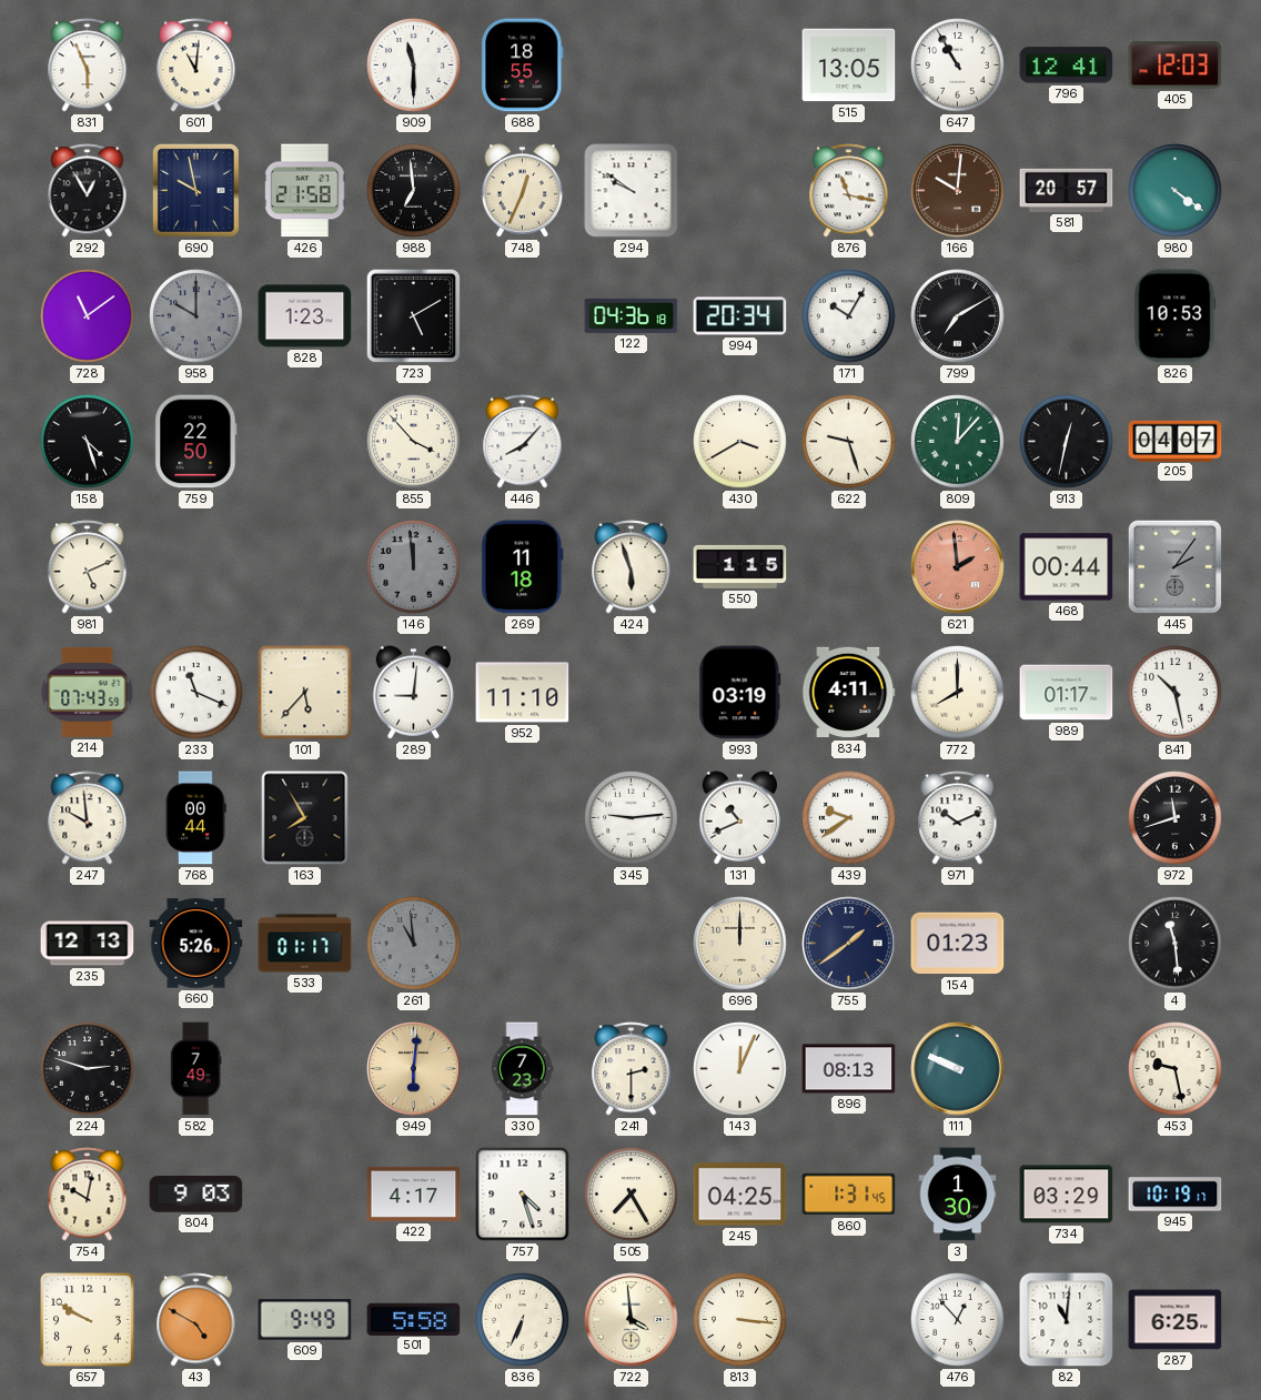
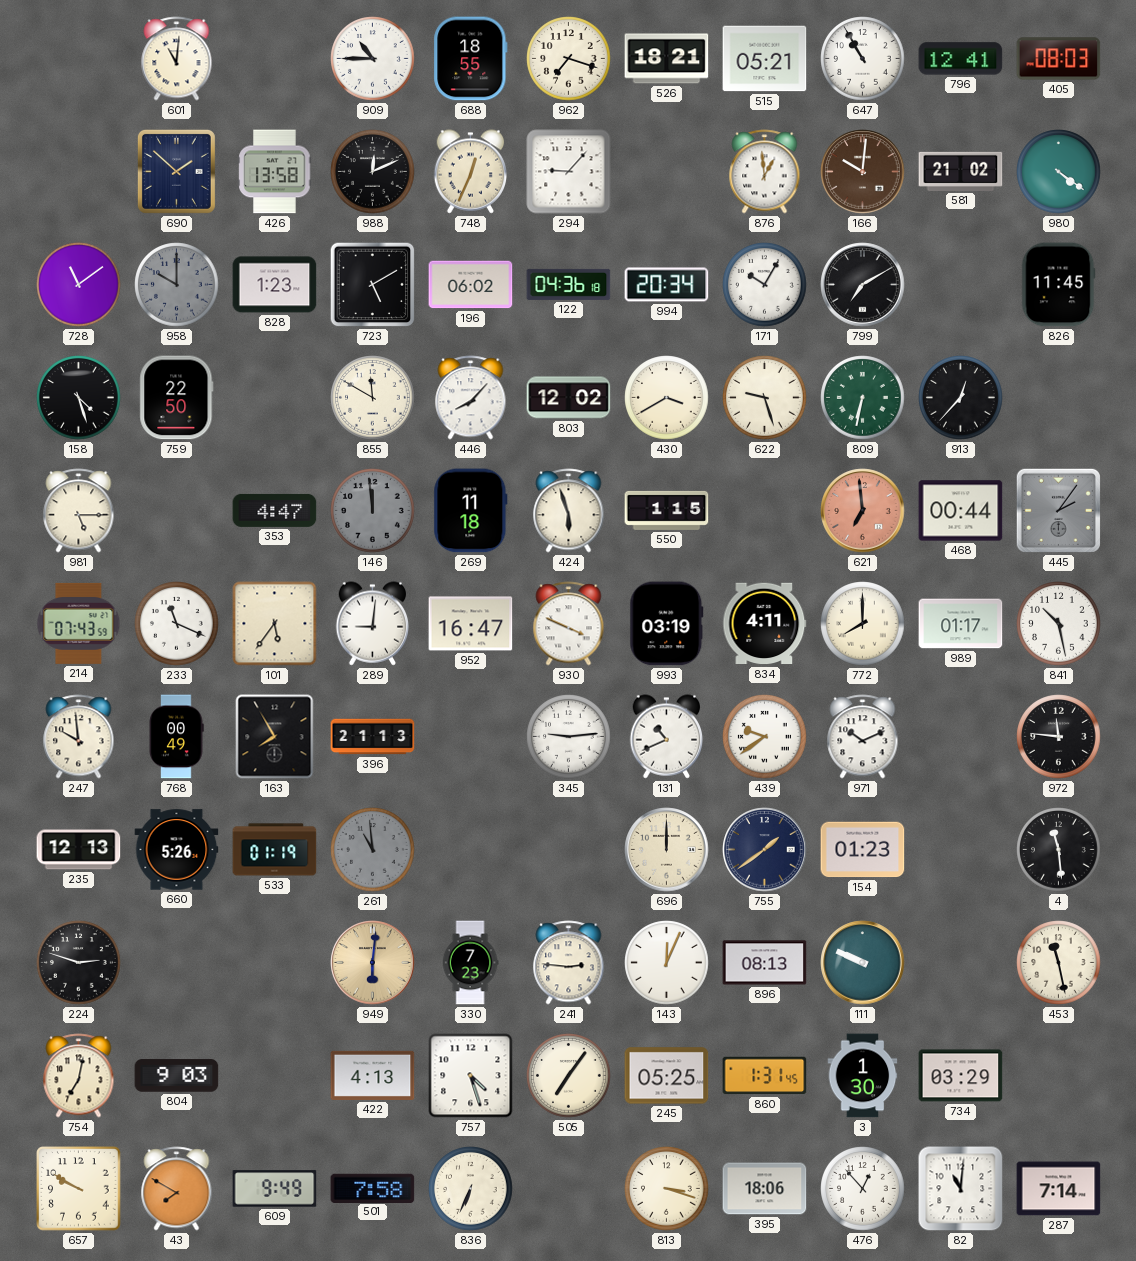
831: 5:56 -> none (88, 66)
909: 11:30 -> 10:45 (373, 59)
962: none -> 7:18 (569, 59)
526: none -> 18:21 (667, 59)
515: 13:05 -> 05:21 (765, 59)
405: 12:03 -> 08:03 (1059, 59)
292: 12:55 -> none (88, 191)
690: 9:58 -> 1:52 (176, 171)
426: 21:58 -> 13:58 (275, 172)
988: 6:59 -> 12:11 (373, 172)
294: 9:51 -> 9:07 (569, 172)
876: 11:17 -> 12:59 (765, 172)
581: 20:57 -> 21:02 (961, 171)
196: none -> 06:02 (471, 285)
826: 10:53 -> 11:45 (1058, 285)
855: 3:53 -> 11:50 (373, 398)
803: none -> 12:02 (569, 398)
809: 12:07 -> 6:32 (863, 398)
913: 12:32 -> 12:37 (961, 398)
205: 04:07 -> none (1176, 441)
981: 5:11 -> 5:15 (79, 511)
353: none -> 4:47 (275, 510)
621: 1:59 -> 6:59 (863, 511)
101: 5:37 -> 5:36 (275, 624)
952: 11:10 -> 16:47 (471, 624)
930: none -> 3:49 (569, 624)
768: 00:44 -> 00:49 (176, 737)
396: none -> 21:13 (373, 737)
972: 11:42 -> 11:46 (1059, 737)
533: 01:17 -> 01:19 (275, 850)
582: 7:49 -> none (195, 1069)
241: 2:30 -> 2:46 (569, 963)
453: 9:28 -> 11:28 (1059, 963)
754: 10:02 -> 7:02 (79, 1076)
422: 4:17 -> 4:13 (373, 1075)
505: 7:25 -> 7:06 (569, 1076)
245: 04:25 -> 05:25 (667, 1076)
945: 10:19 -> none (1176, 1195)
43: 4:50 -> 7:50 (177, 1189)
501: 5:58 -> 7:58 (373, 1188)
722: 3:59 -> none (632, 1320)
813: 3:16 -> 3:18 (667, 1189)
395: none -> 18:06 (765, 1189)
287: 6:25 -> 7:14 (1059, 1189)
